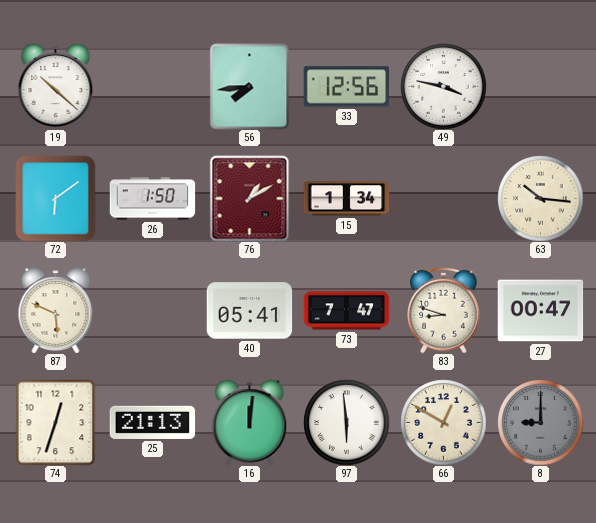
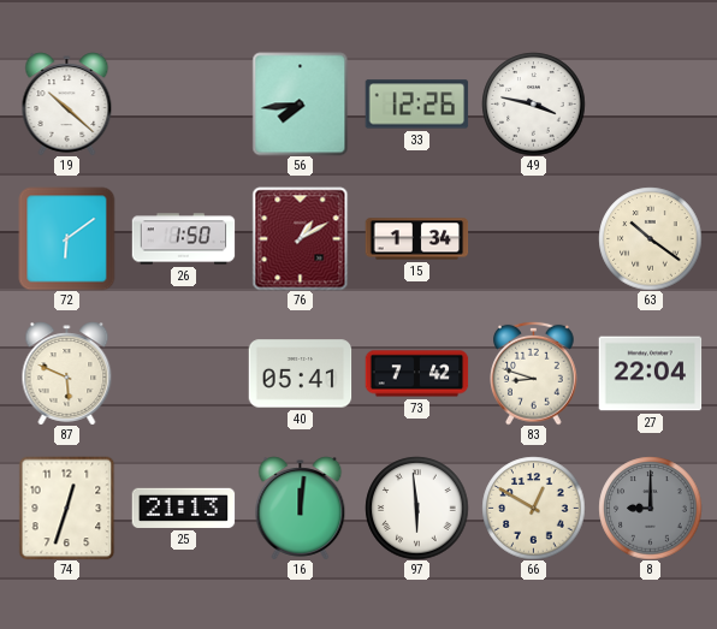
33: 12:56 -> 12:26 (416, 105)
63: 10:16 -> 10:21 (650, 238)
73: 7:47 -> 7:42 (416, 374)
27: 00:47 -> 22:04 (650, 374)
